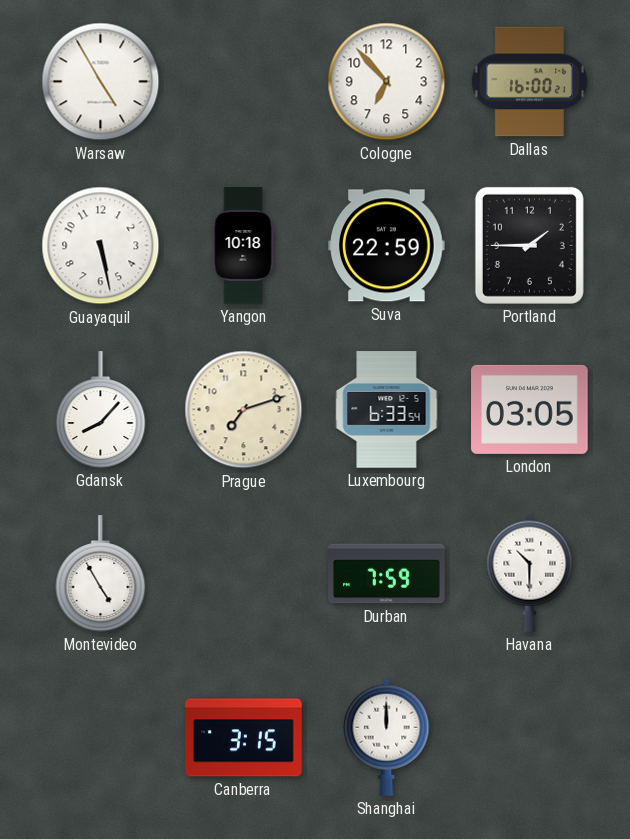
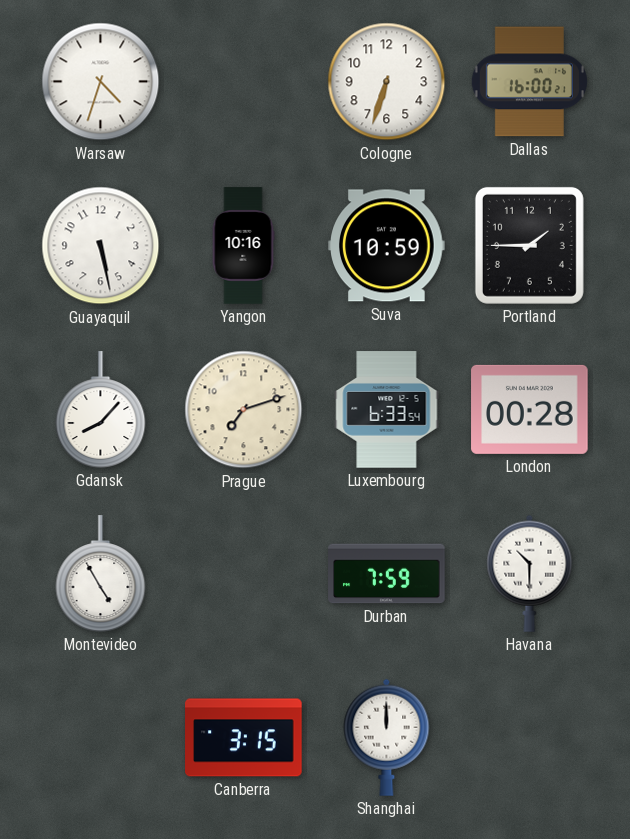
Warsaw: 4:55 -> 4:33 (101, 82)
Cologne: 6:53 -> 6:33 (387, 82)
Yangon: 10:18 -> 10:16 (243, 246)
Suva: 22:59 -> 10:59 (387, 246)
London: 03:05 -> 00:28 (530, 409)
